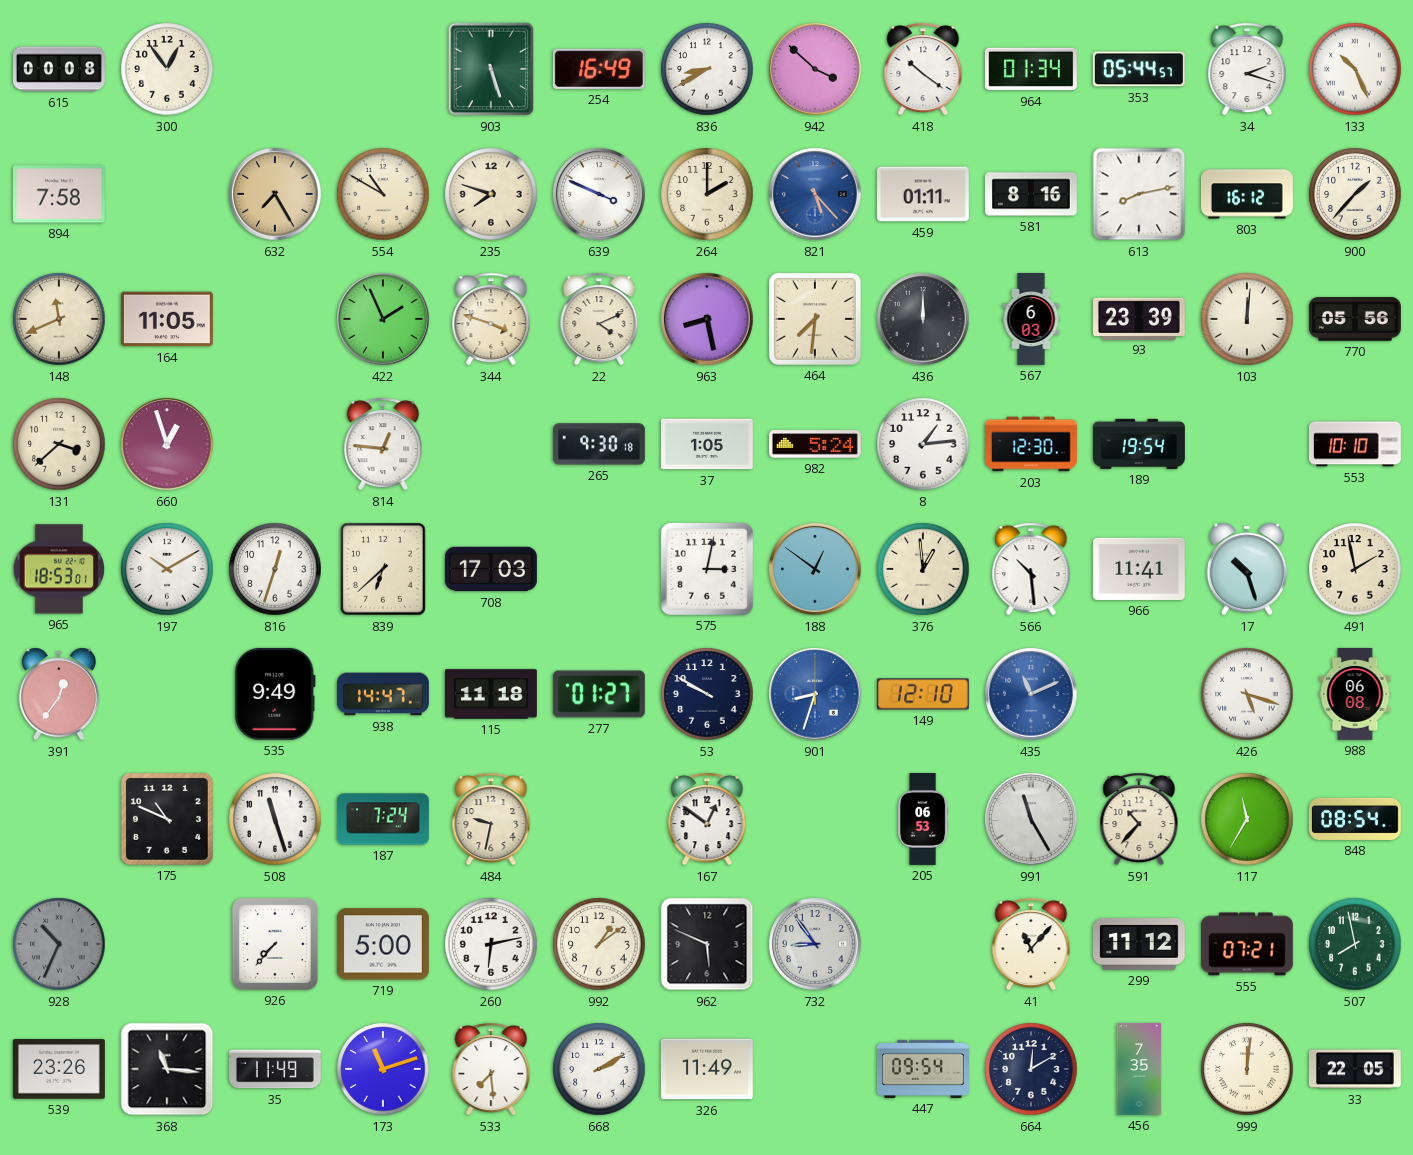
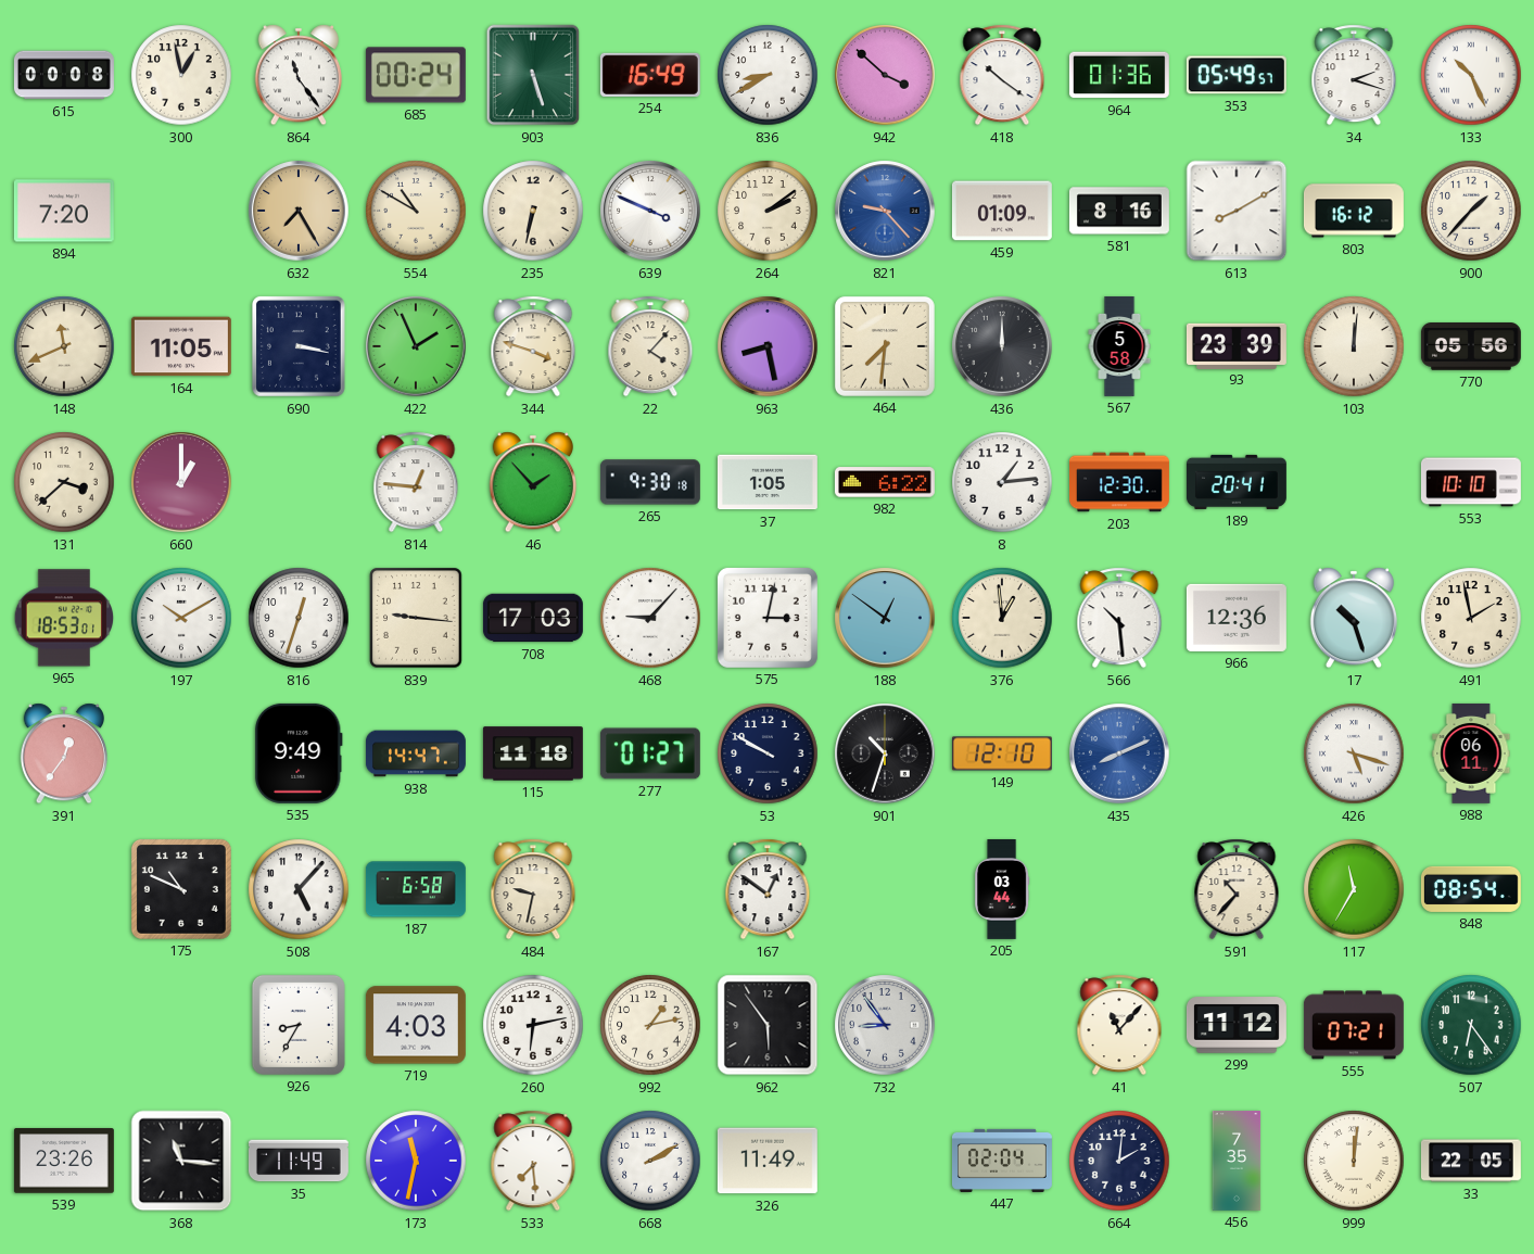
300: 12:54 -> 12:58 (181, 75)
864: none -> 11:24 (297, 75)
685: none -> 00:24 (416, 75)
964: 01:34 -> 01:36 (1119, 75)
353: 05:44 -> 05:49 (1237, 75)
894: 7:58 -> 7:20 (64, 211)
235: 7:48 -> 6:32 (533, 211)
264: 2:00 -> 2:09 (768, 211)
821: 5:23 -> 9:23 (885, 211)
459: 01:11 -> 01:09 (1002, 211)
613: 8:13 -> 8:10 (1237, 211)
690: none -> 3:17 (299, 346)
22: 4:11 -> 4:07 (650, 346)
567: 6:03 -> 5:58 (1119, 347)
660: 12:57 -> 1:00 (181, 482)
46: none -> 1:53 (532, 482)
982: 5:24 -> 6:22 (885, 482)
189: 19:54 -> 20:41 (1237, 482)
839: 6:38 -> 9:16 (416, 618)
468: none -> 9:07 (650, 618)
966: 11:41 -> 12:36 (1237, 618)
901: 8:33 -> 10:33 (885, 753)
901 dial: blue -> black (885, 753)
435: 11:11 -> 8:11 (1119, 753)
988: 06:08 -> 06:11 (1471, 753)
508: 11:27 -> 5:07 (299, 889)
187: 7:24 -> 6:58 (416, 889)
205: 06:53 -> 03:44 (1002, 890)
991: 11:25 -> none (1031, 819)
928: 10:34 -> none (59, 944)
926: 7:37 -> 8:35 (299, 1025)
719: 5:00 -> 4:03 (416, 1025)
992: 1:09 -> 1:13 (650, 1025)
962: 5:49 -> 5:54 (768, 1025)
507: 7:58 -> 6:24 (1471, 1025)
173: 11:12 -> 11:32 (416, 1161)
447: 09:54 -> 02:04 (1002, 1161)
664: 12:10 -> 2:01 (1119, 1161)
